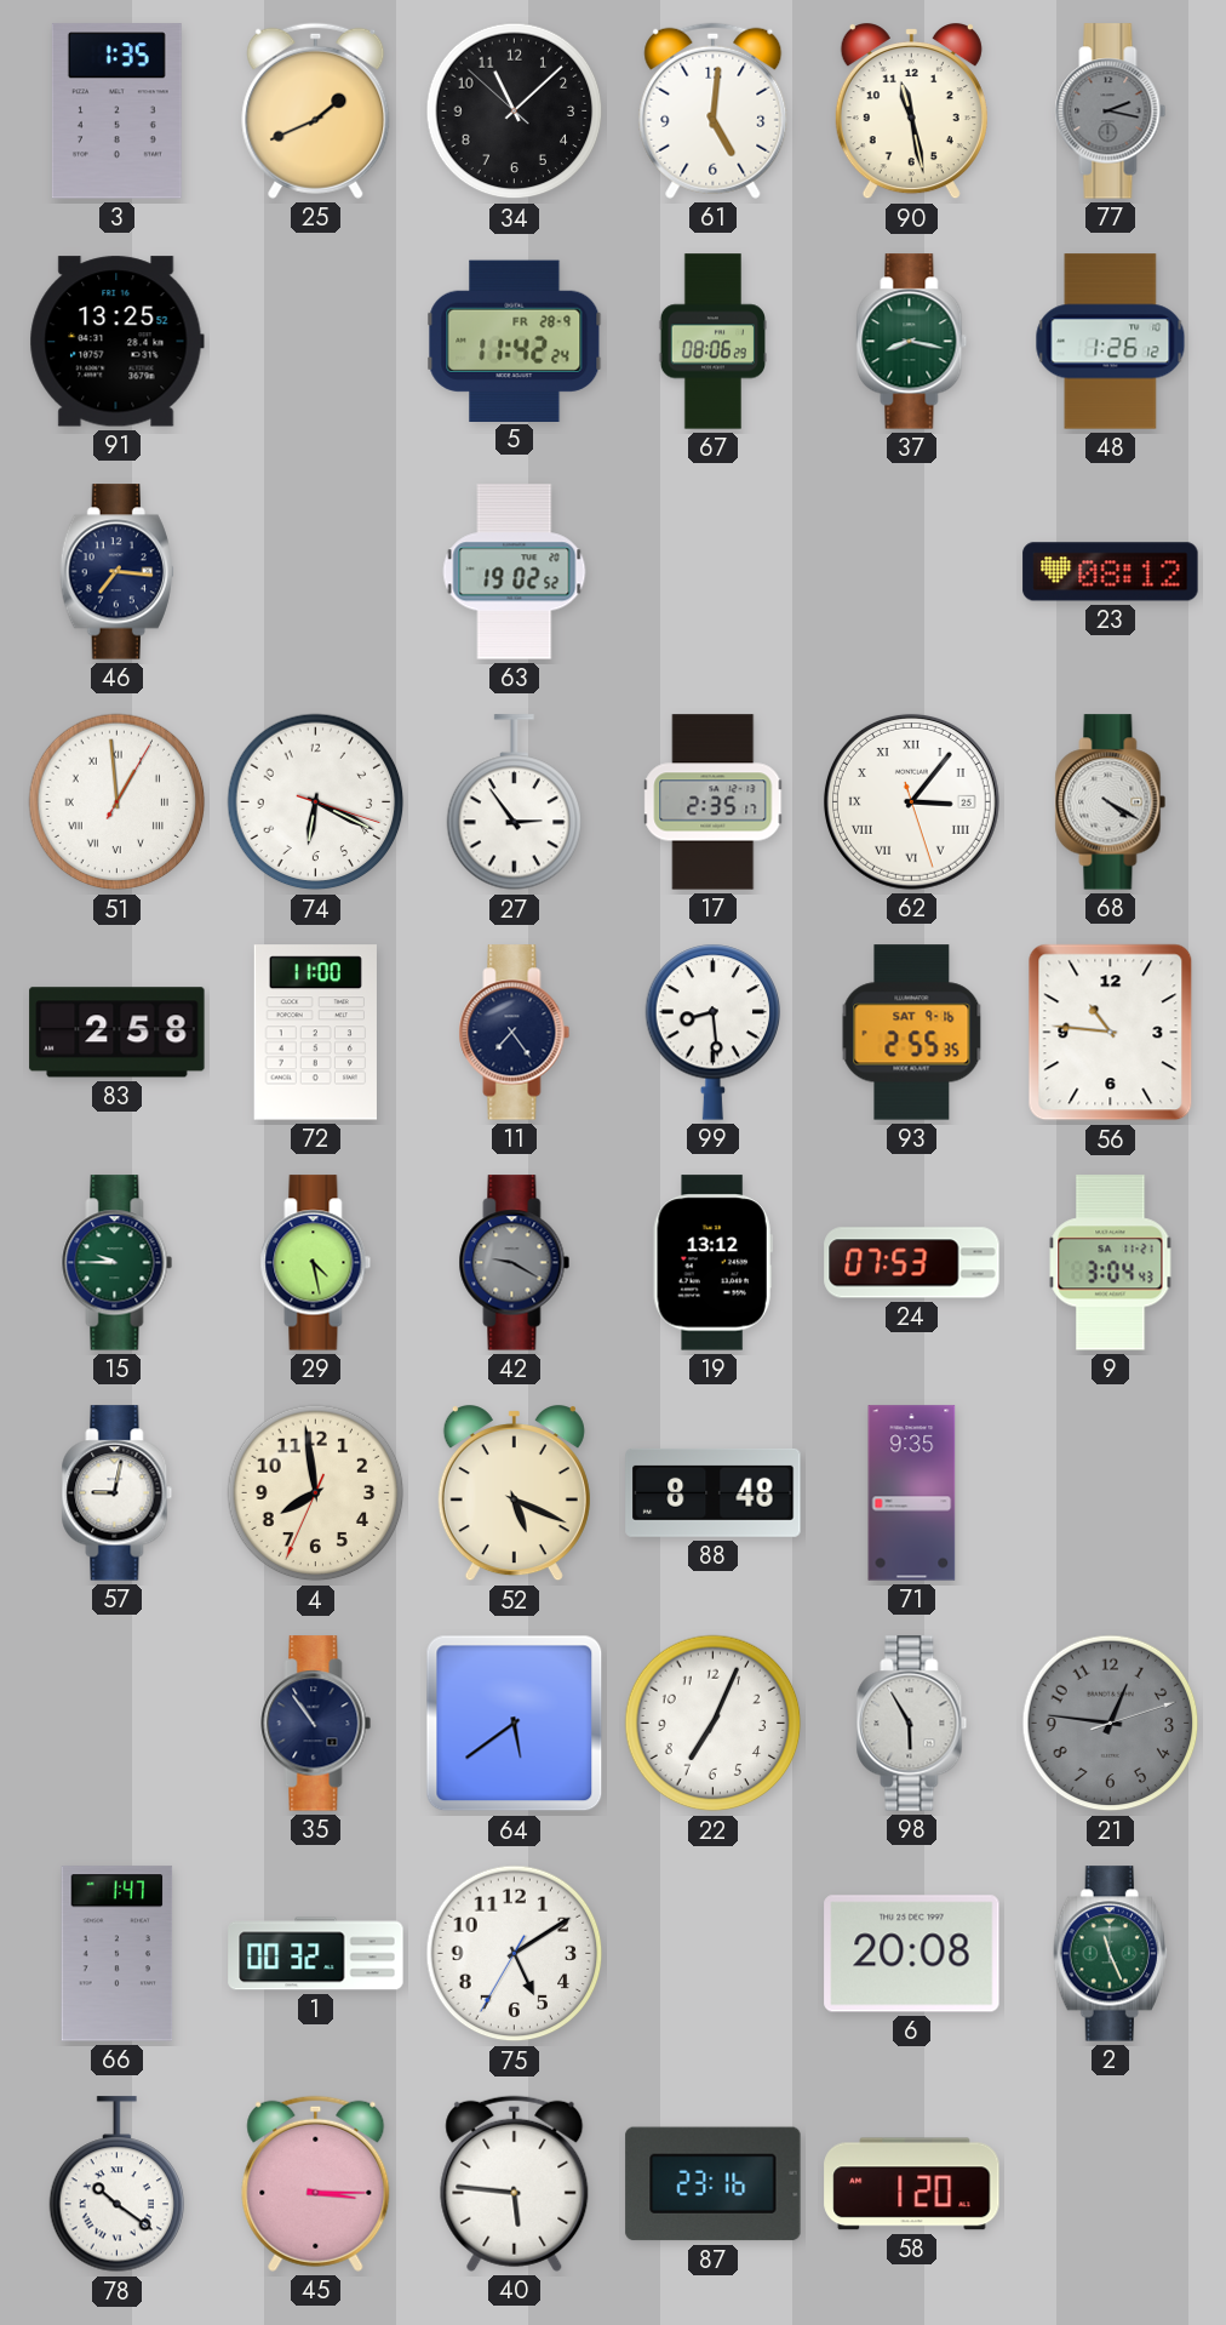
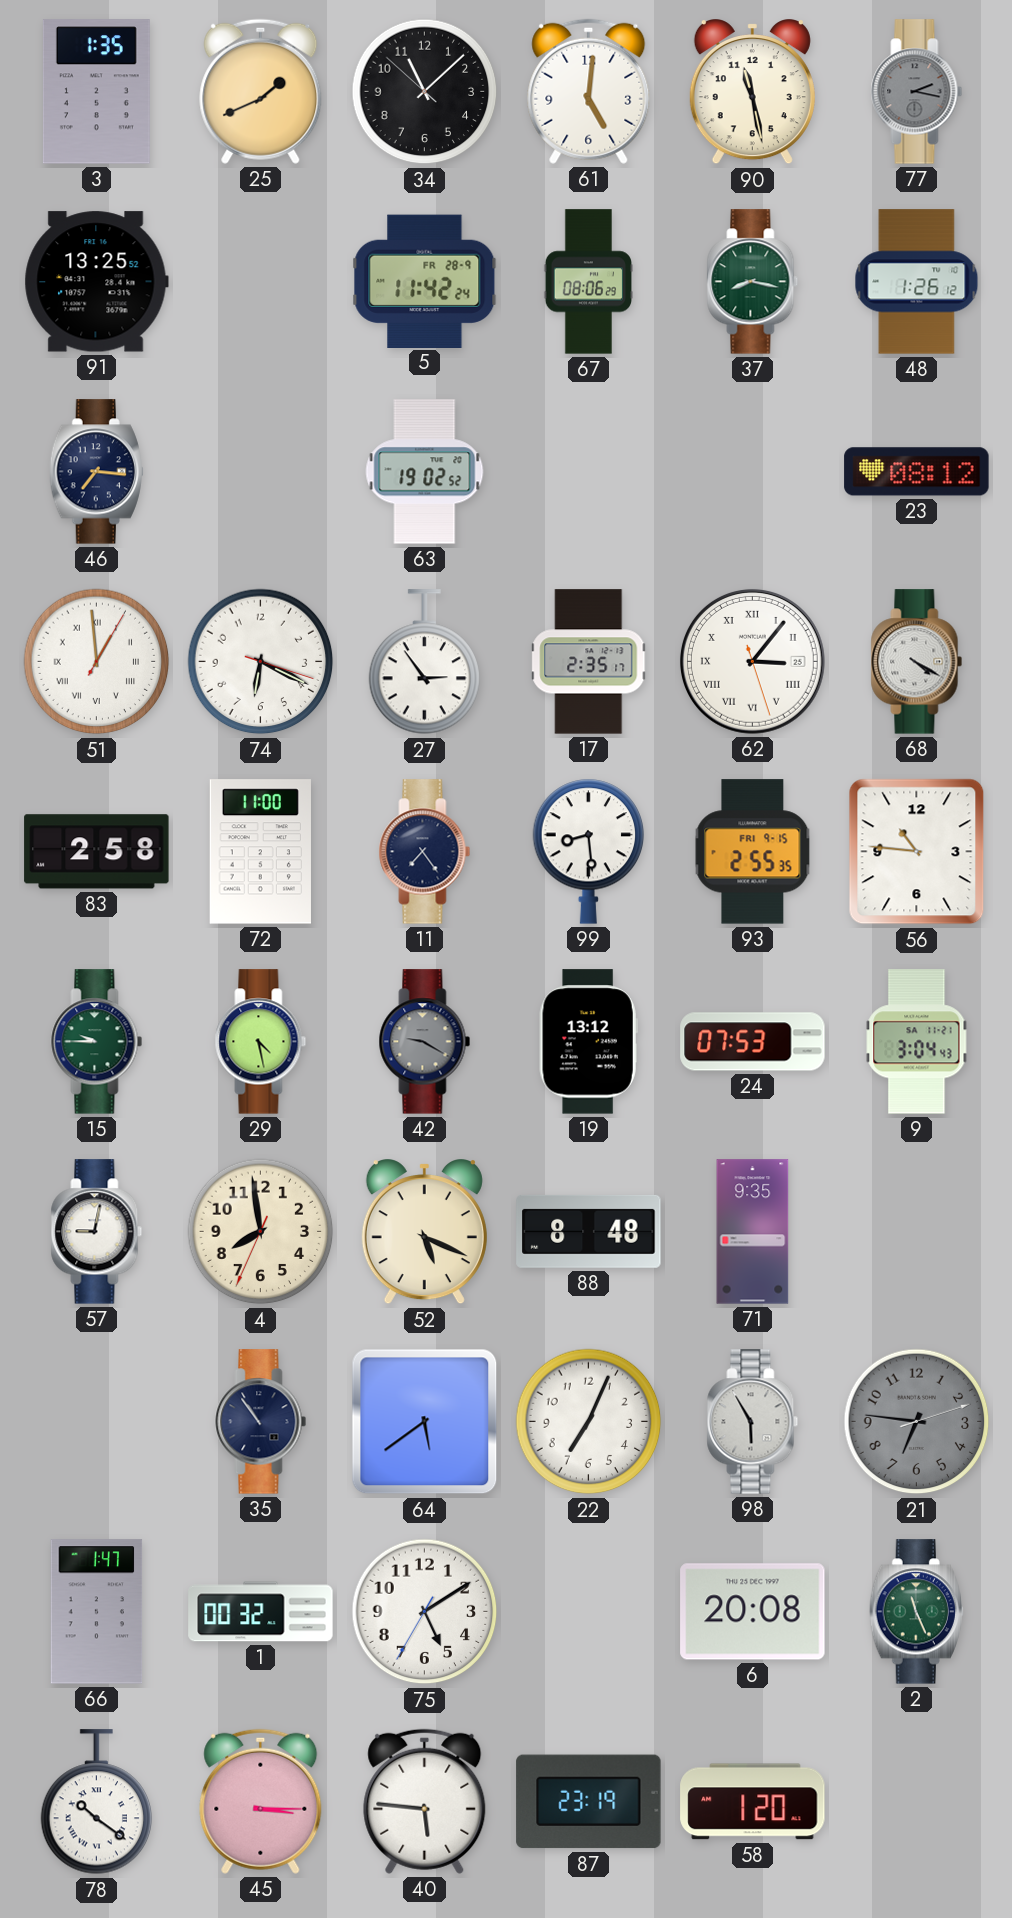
93 date: SAT 9-16 -> FRI 9-15 (753, 852)
21: 12:46 -> 6:46 (917, 1422)
87: 23:16 -> 23:19 (589, 1802)
